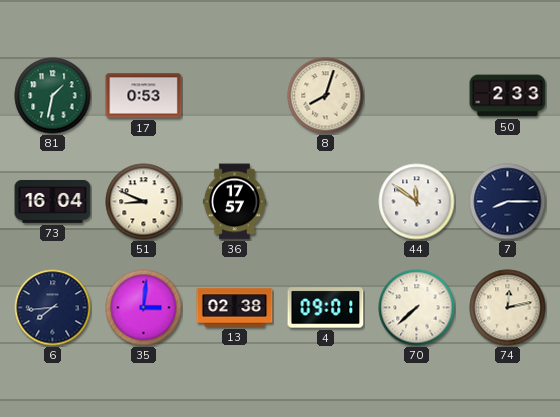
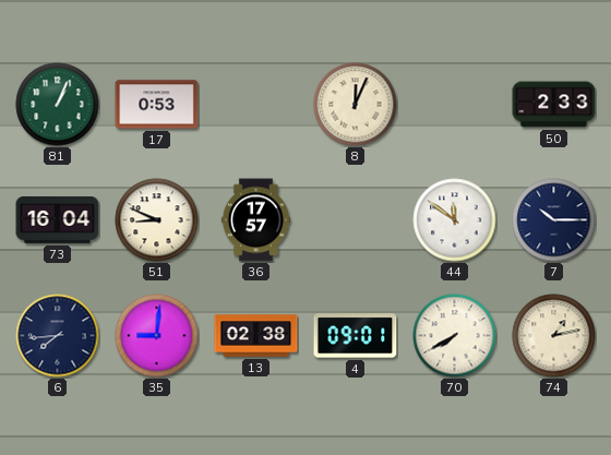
81: 1:32 -> 1:04 (58, 105)
8: 8:03 -> 12:04 (356, 105)
7: 8:15 -> 10:15 (554, 220)
35: 3:01 -> 9:01 (157, 336)
70: 7:38 -> 7:40 (455, 336)
74: 12:13 -> 1:13 (554, 336)
